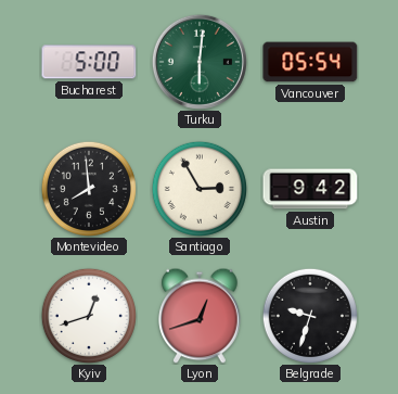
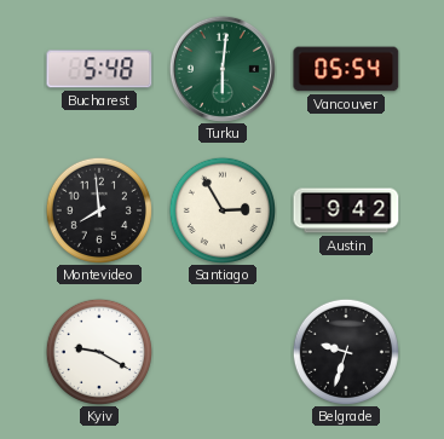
Bucharest: 5:00 -> 5:48 (99, 69)
Kyiv: 12:42 -> 9:20 (99, 352)
Lyon: 12:42 -> none (200, 316)
